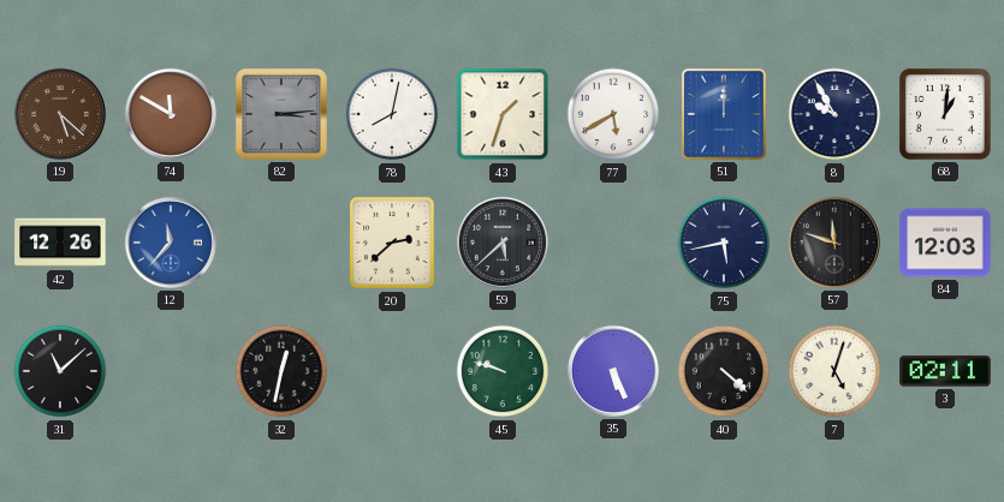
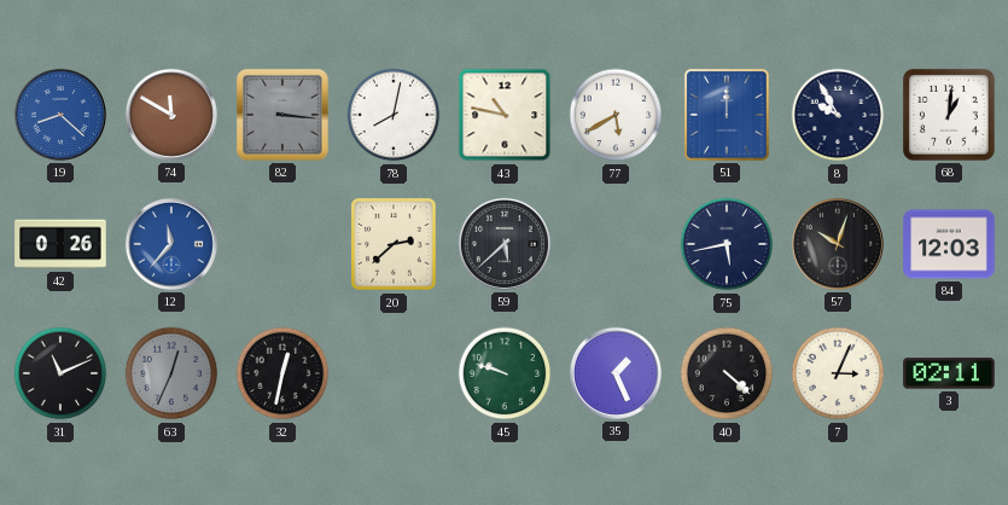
19: 5:22 -> 8:22 (60, 115)
19 dial: brown -> blue (60, 115)
82: 3:14 -> 3:16 (282, 115)
43: 1:33 -> 10:47 (505, 115)
42: 12:26 -> 0:26 (60, 244)
57: 11:48 -> 10:03 (838, 244)
31: 11:08 -> 11:11 (60, 373)
63: none -> 12:34 (171, 373)
35: 5:26 -> 1:26 (616, 373)
7: 5:03 -> 3:04 (838, 373)
